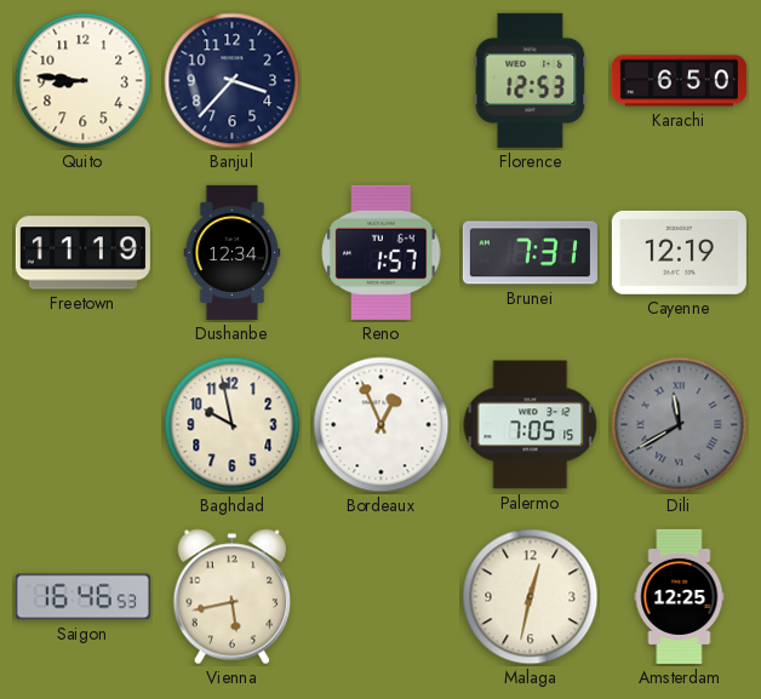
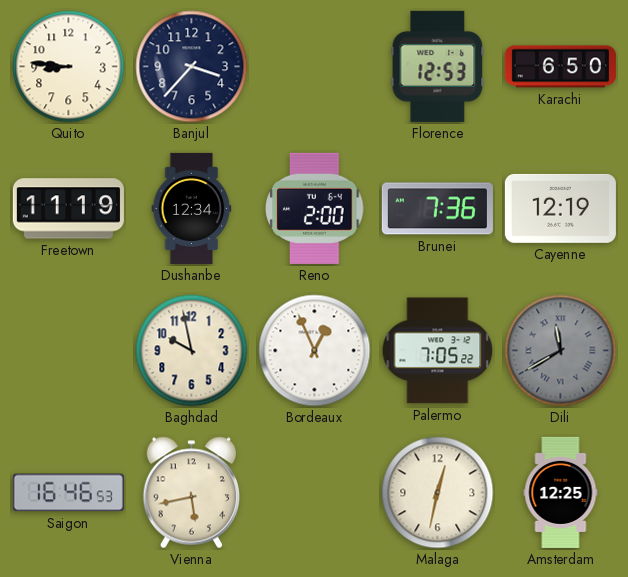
Reno: 1:57 -> 2:00 (315, 208)
Brunei: 7:31 -> 7:36 (437, 209)
Palermo: 7:05:15 -> 7:05:22 (438, 351)
